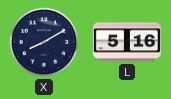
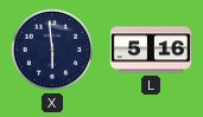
X: 8:10 -> 5:59 (52, 50)
